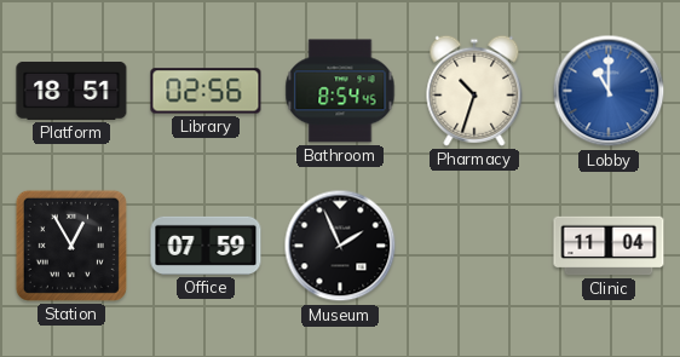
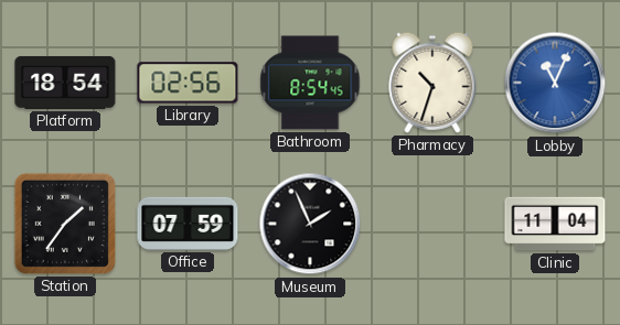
Platform: 18:51 -> 18:54 (65, 83)
Lobby: 11:00 -> 11:04 (555, 83)
Station: 12:55 -> 1:36 (65, 224)
